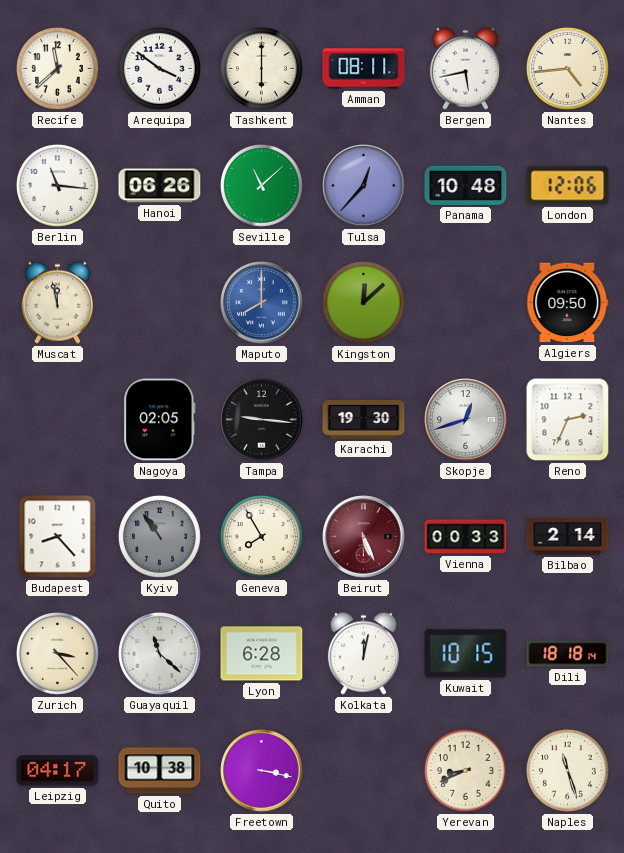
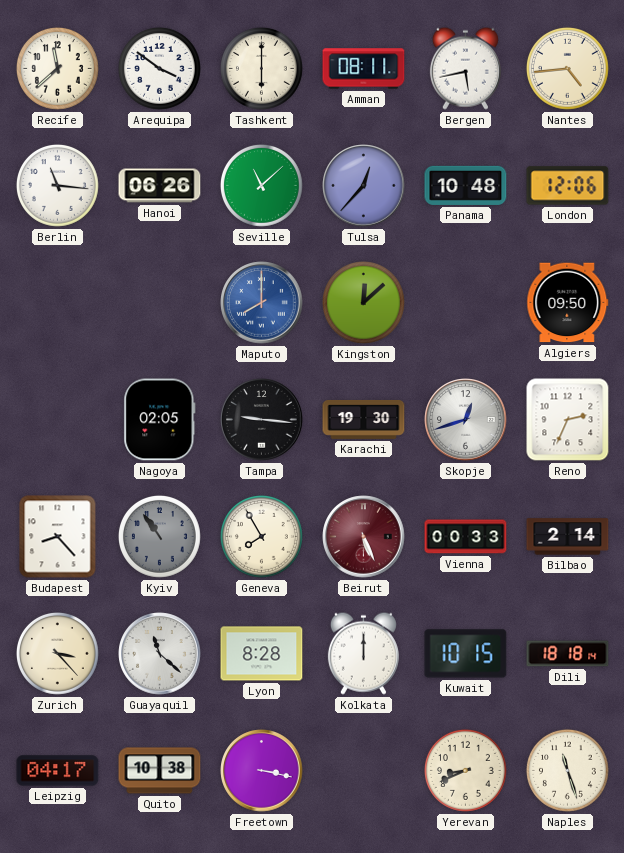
Muscat: 11:58 -> none (57, 302)
Lyon: 6:28 -> 8:28 (262, 654)
Kolkata: 12:02 -> 12:00 (363, 653)
